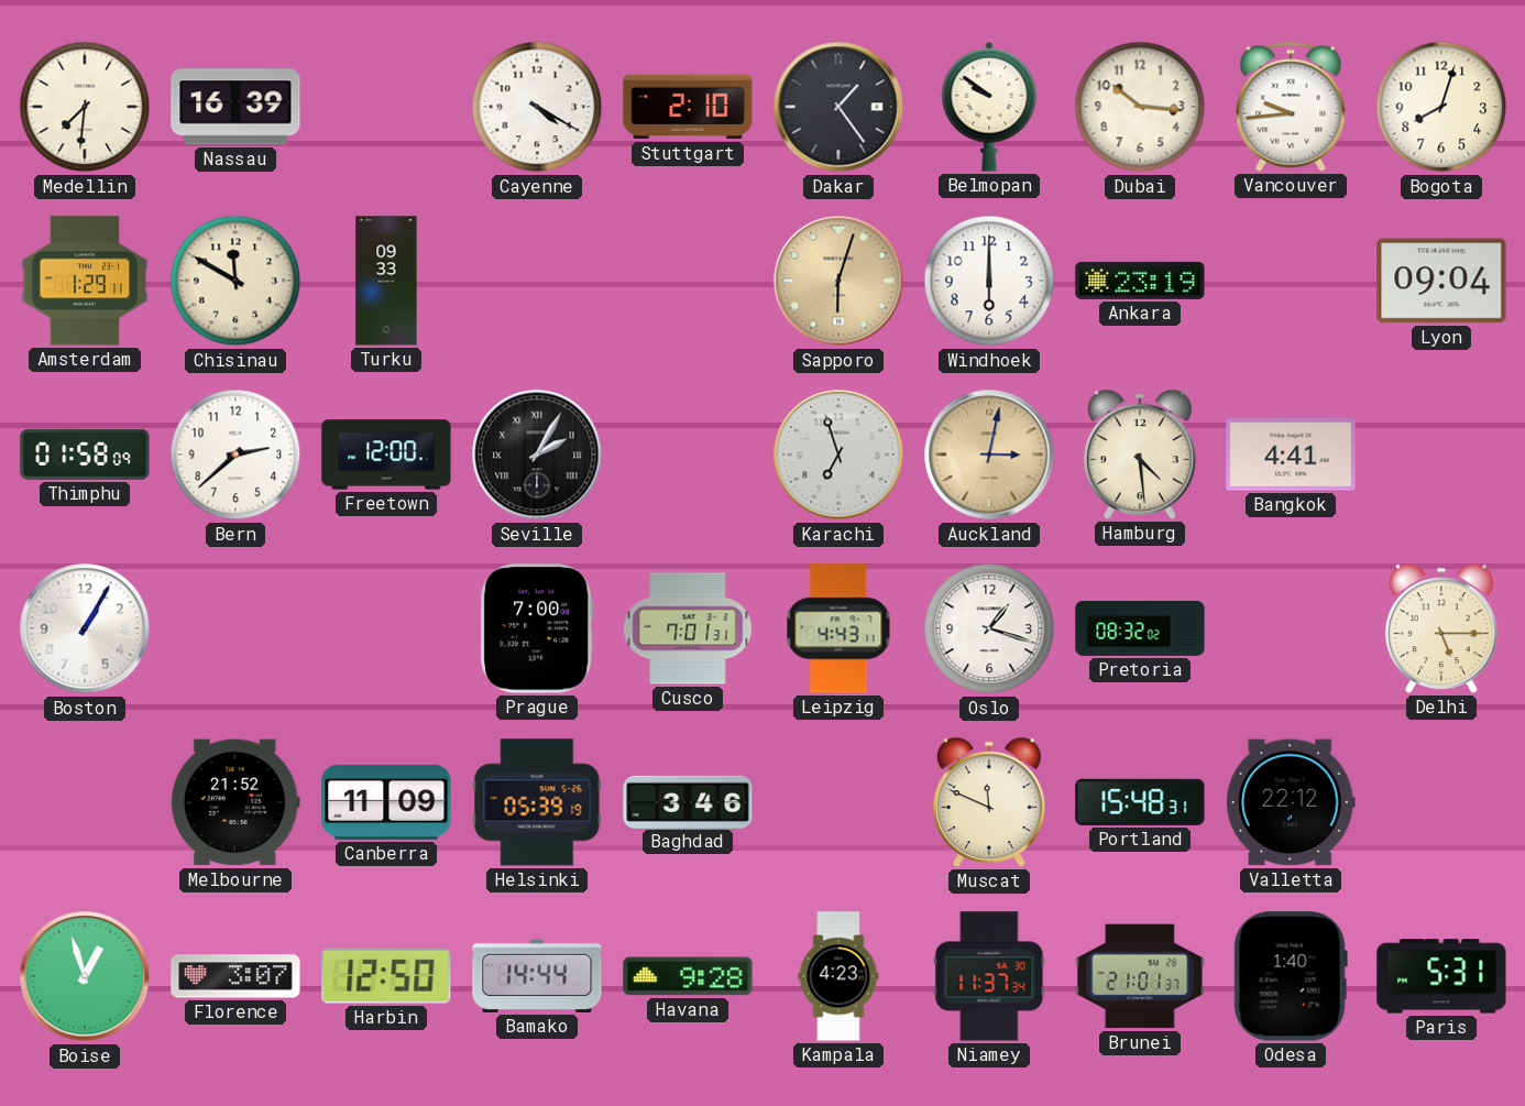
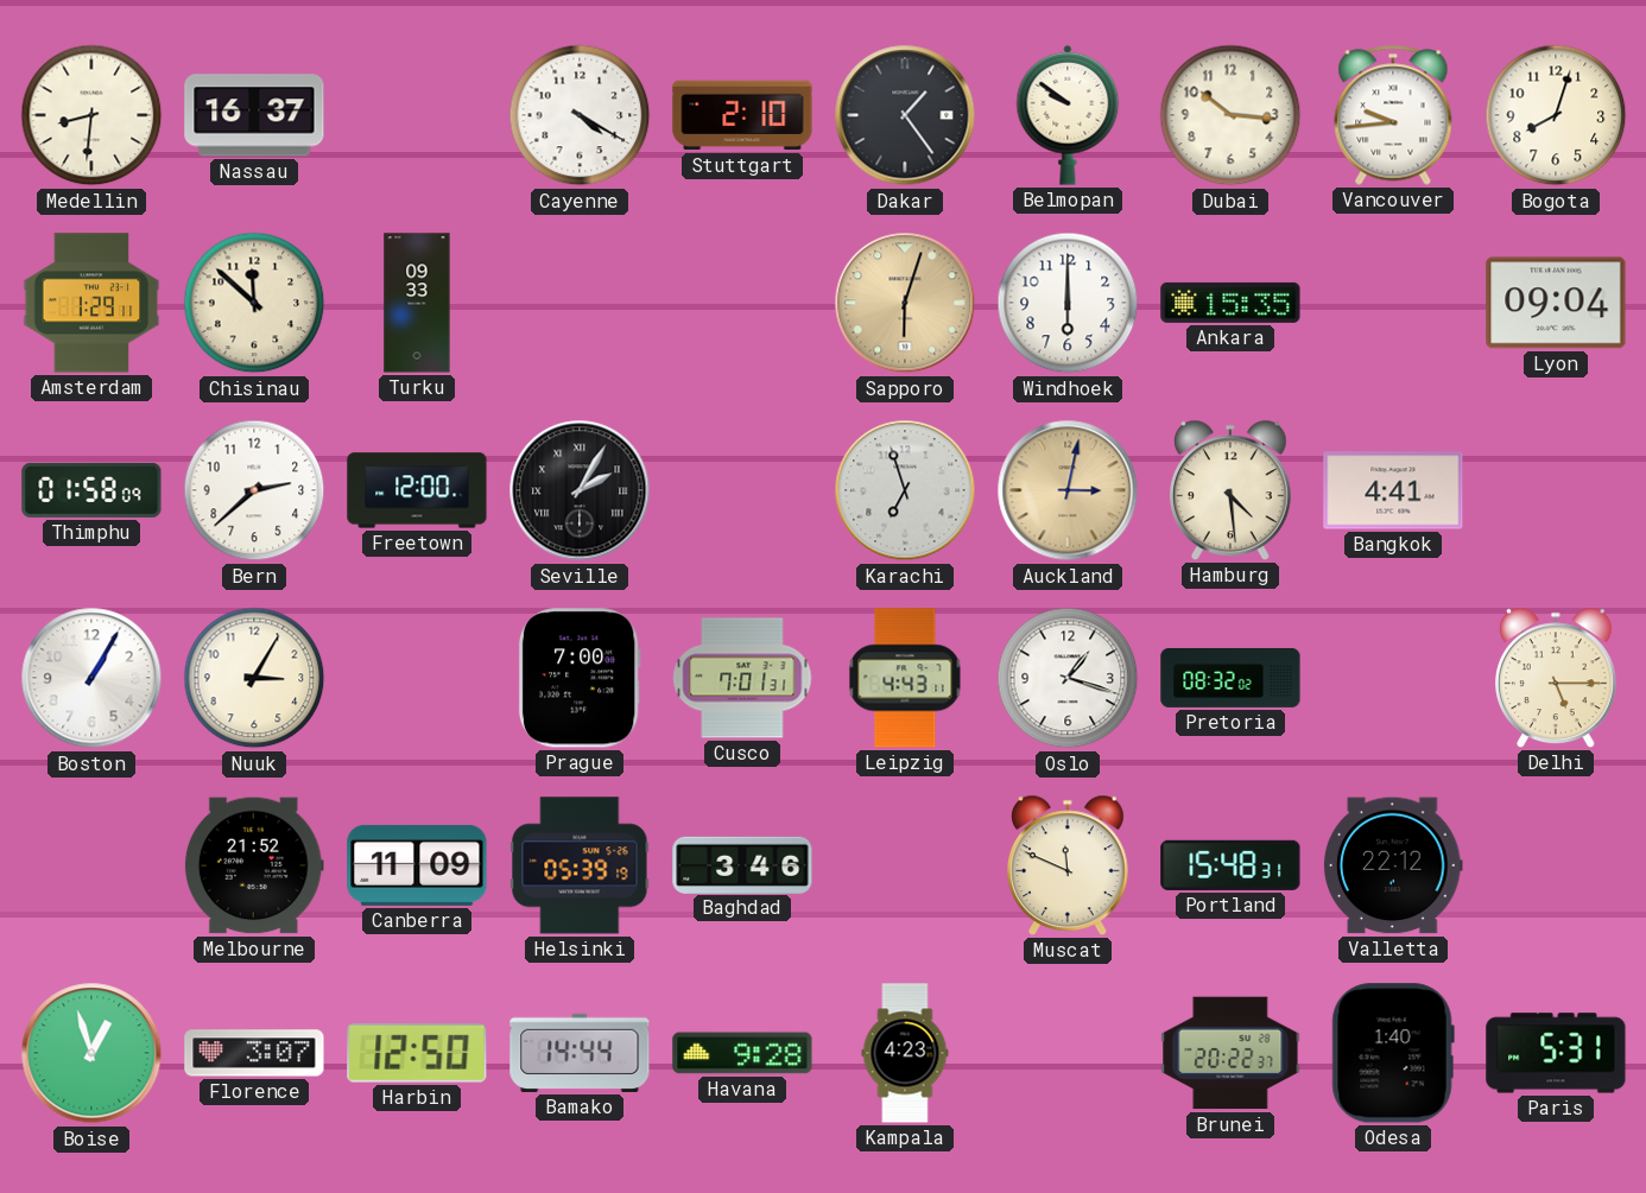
Medellin: 7:31 -> 8:31 (91, 115)
Nassau: 16:39 -> 16:37 (254, 115)
Chisinau: 11:50 -> 11:52 (254, 303)
Ankara: 23:19 -> 15:35 (1230, 303)
Nuuk: none -> 3:05 (254, 678)
Niamey: 11:37 -> none (989, 976)
Brunei: 21:01 -> 20:22 (1230, 1053)
